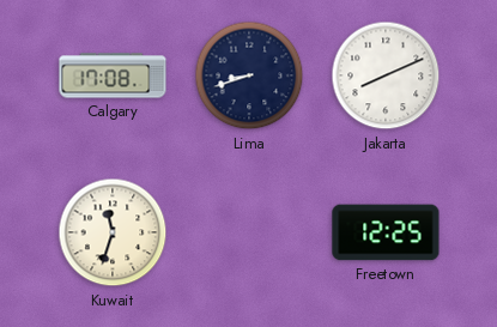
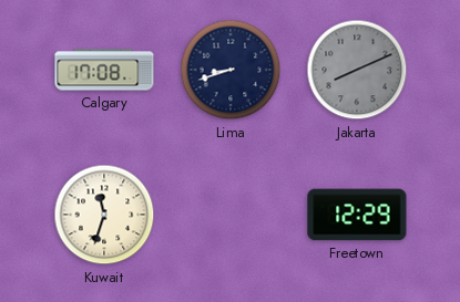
Jakarta dial: white -> grey (357, 70)
Freetown: 12:25 -> 12:29 (357, 215)
